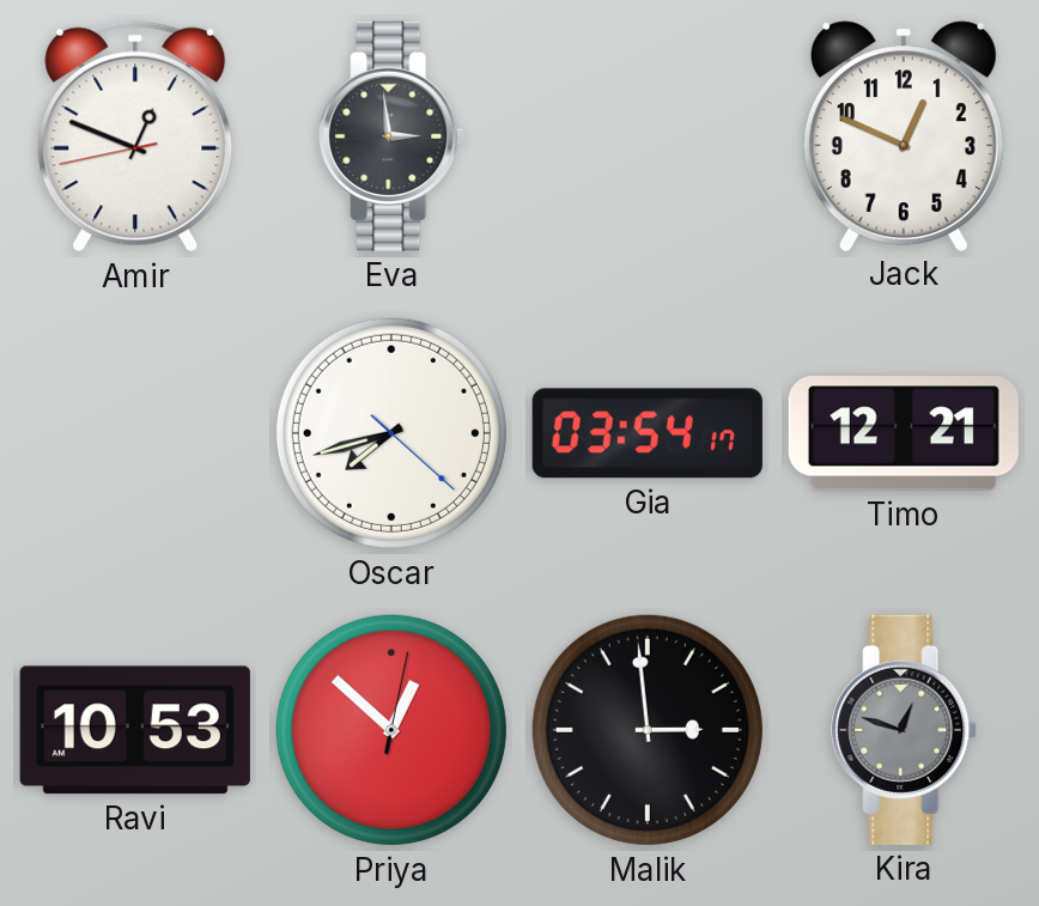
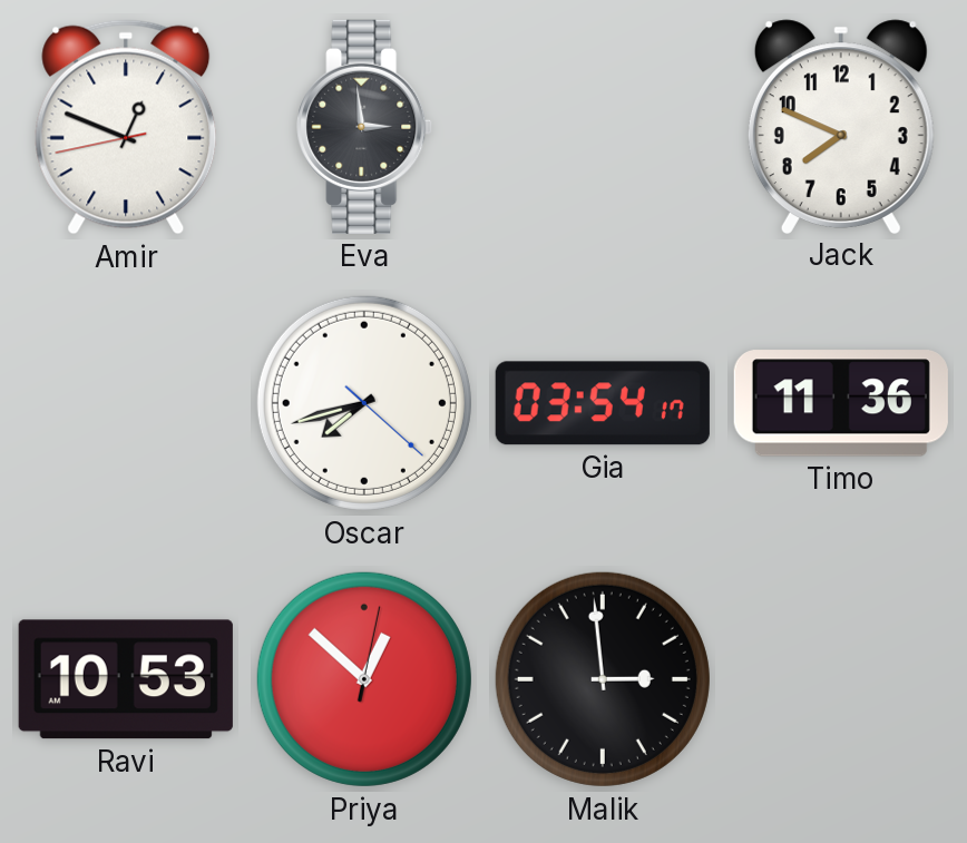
Jack: 12:49 -> 7:49 (841, 126)
Timo: 12:21 -> 11:36 (841, 403)
Kira: 12:48 -> none (904, 730)
